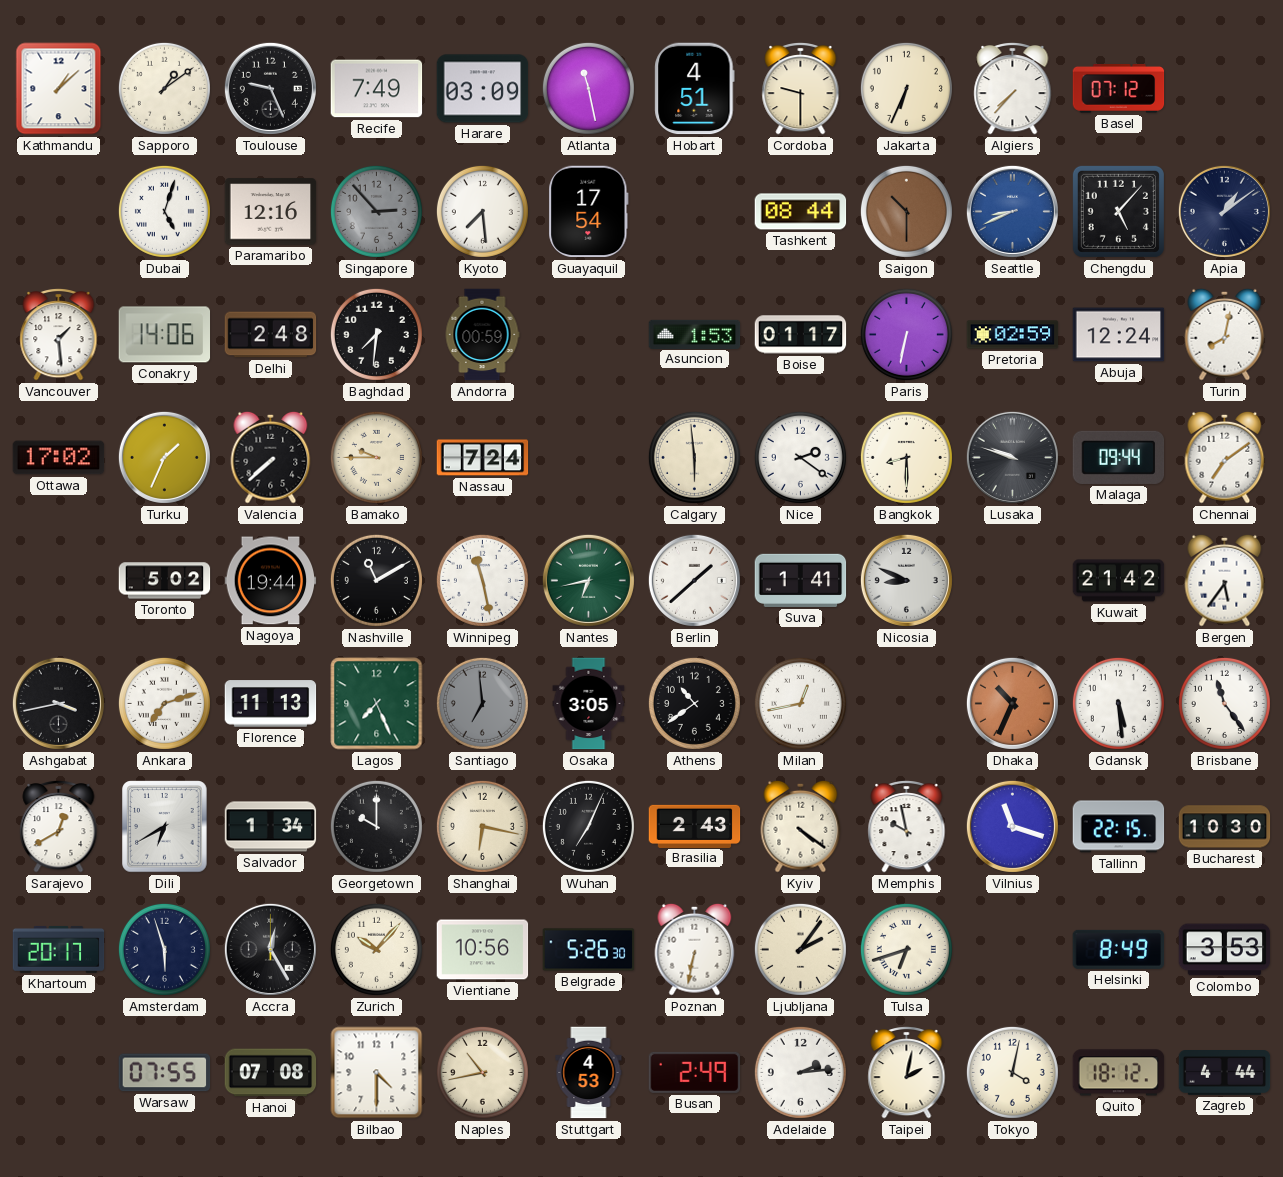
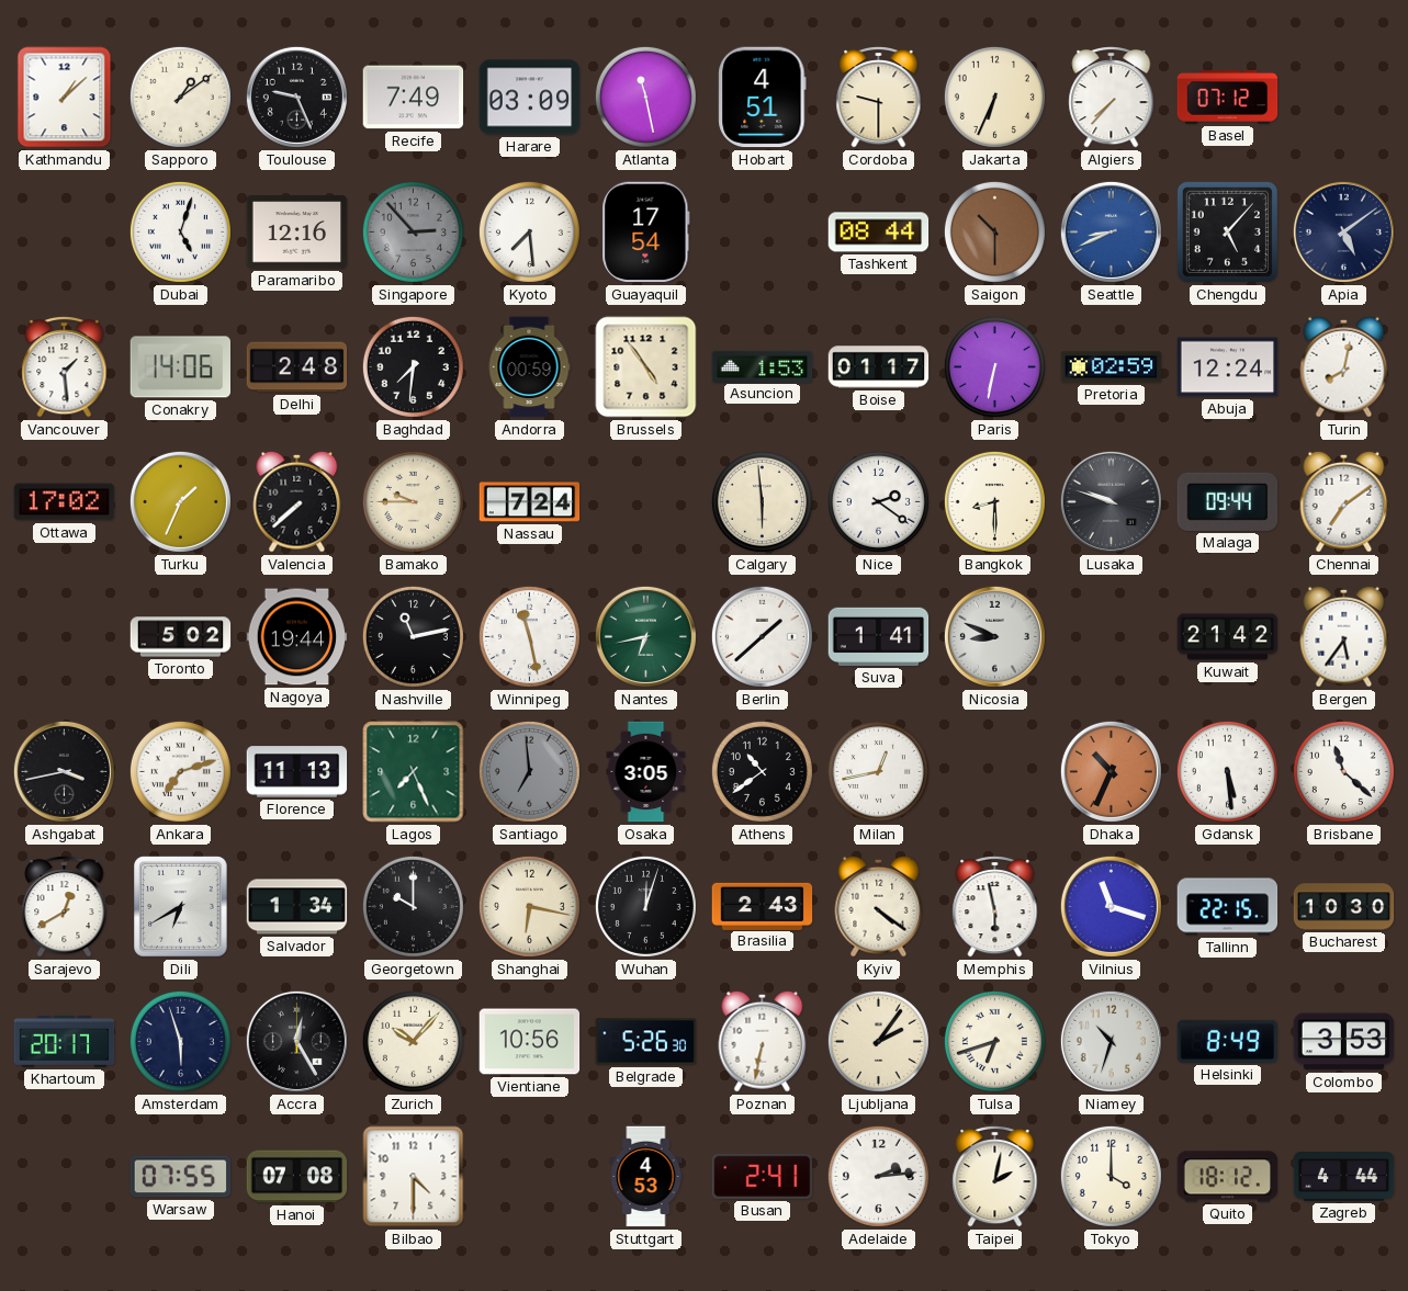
Apia: 1:09 -> 5:09 (1343, 231)
Brussels: none -> 4:54 (646, 367)
Nashville: 11:10 -> 11:13 (413, 636)
Brisbane: 11:24 -> 11:22 (1343, 771)
Wuhan: 7:04 -> 12:03 (645, 906)
Memphis: 9:58 -> 5:58 (995, 907)
Niamey: none -> 10:33 (1111, 1041)
Naples: 10:43 -> none (482, 1072)
Busan: 2:49 -> 2:41 (763, 1176)
Tokyo: 4:02 -> 4:00 (1111, 1176)
